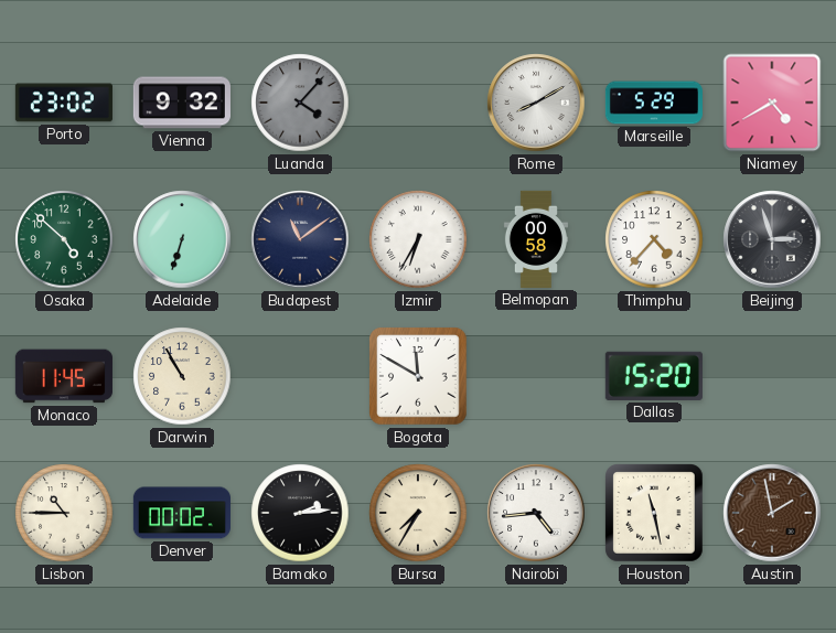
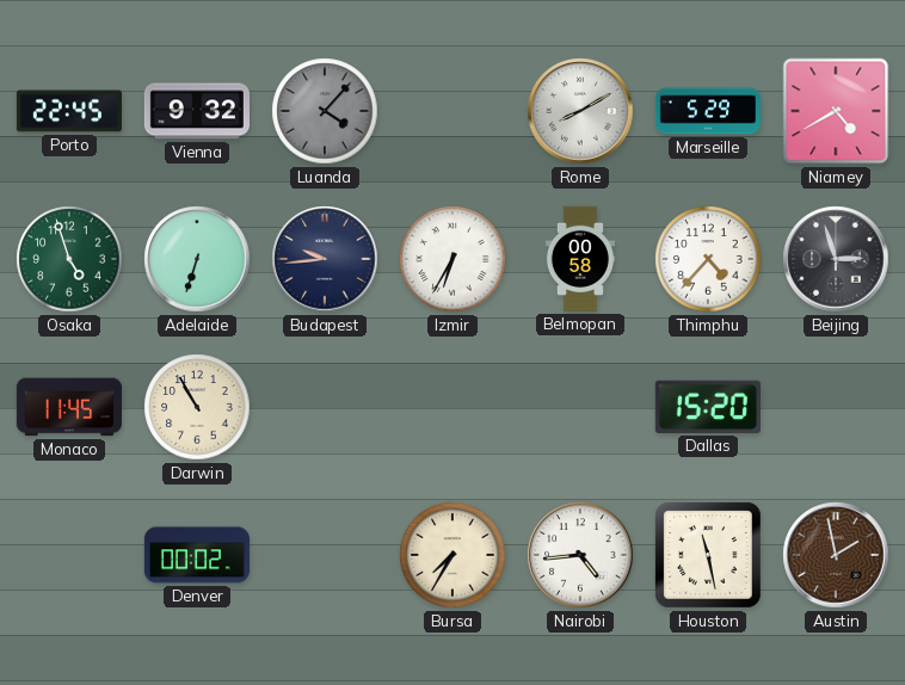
Porto: 23:02 -> 22:45 (69, 111)
Osaka: 4:52 -> 4:57 (69, 259)
Budapest: 11:09 -> 9:44 (325, 259)
Bogota: 11:50 -> none (419, 377)
Lisbon: 10:45 -> none (64, 513)
Bamako: 2:14 -> none (300, 513)
